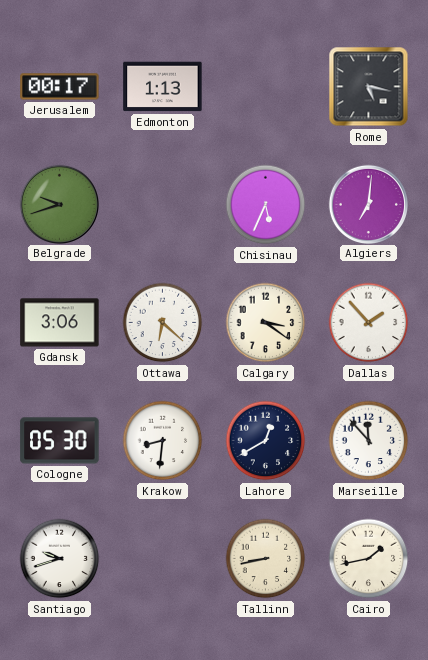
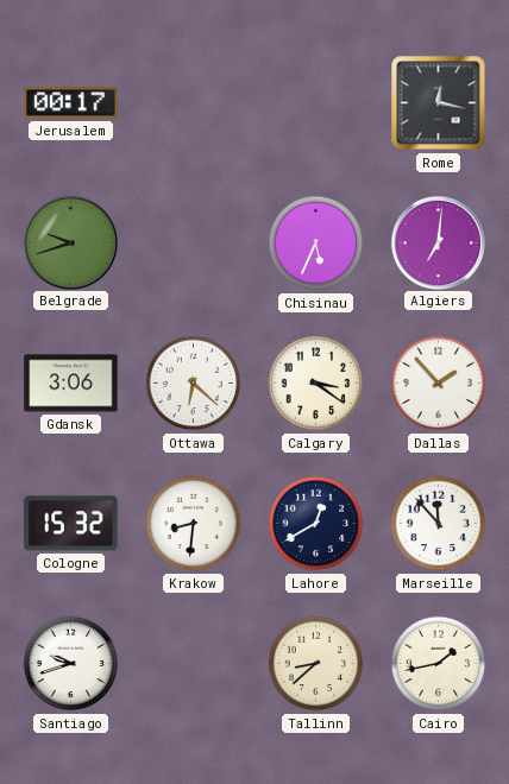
Edmonton: 1:13 -> none (163, 87)
Rome: 5:17 -> 12:17 (439, 103)
Cologne: 05:30 -> 15:32 (71, 524)
Tallinn: 8:43 -> 8:38 (316, 664)
